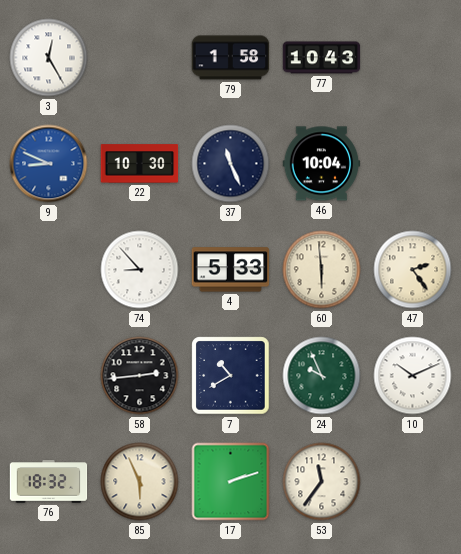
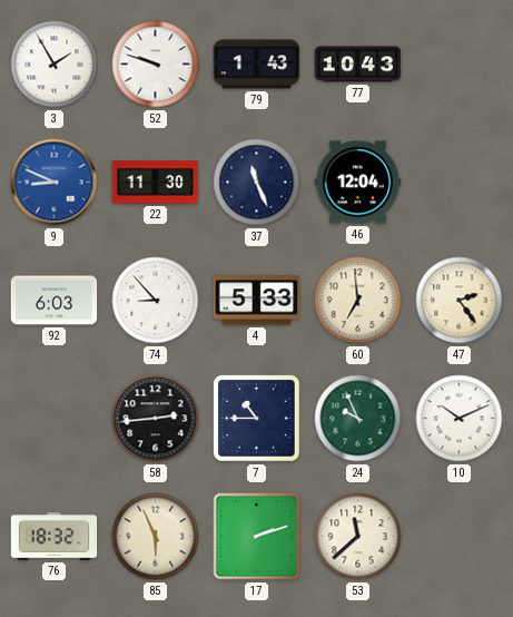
3: 12:25 -> 1:55 (55, 65)
52: none -> 9:48 (156, 65)
79: 1:58 -> 1:43 (257, 65)
22: 10:30 -> 11:30 (156, 183)
46: 10:04 -> 12:04 (358, 183)
92: none -> 6:03 (55, 301)
60: 5:59 -> 6:59 (358, 301)
7: 10:40 -> 10:45 (257, 419)
53: 11:36 -> 11:38 (358, 537)
